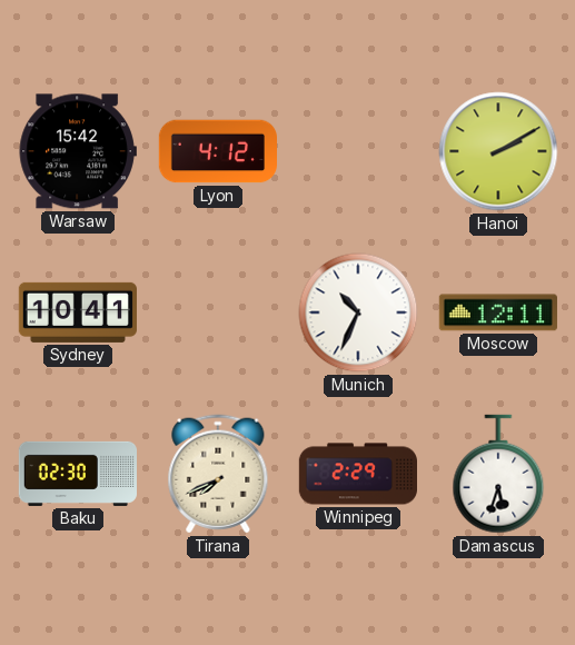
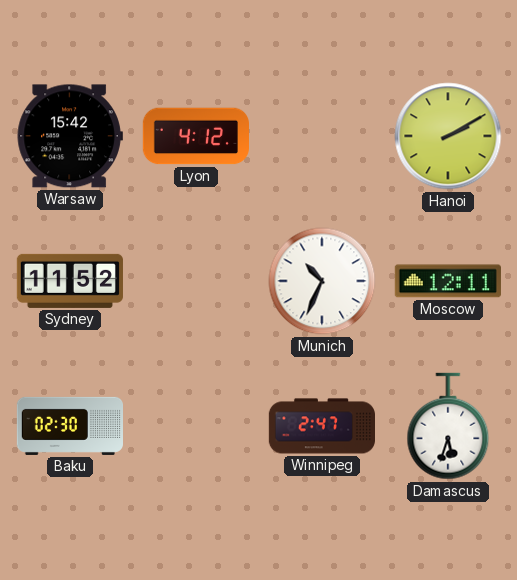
Sydney: 10:41 -> 11:52 (70, 281)
Tirana: 7:41 -> none (218, 474)
Winnipeg: 2:29 -> 2:47 (321, 426)
